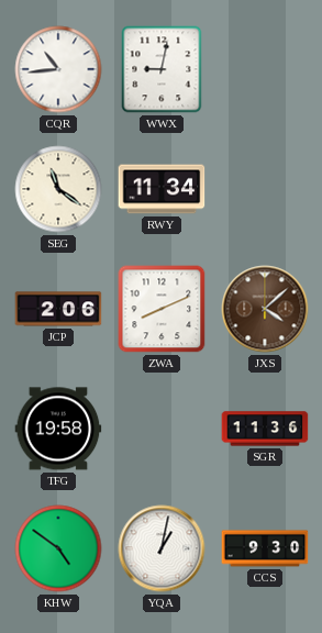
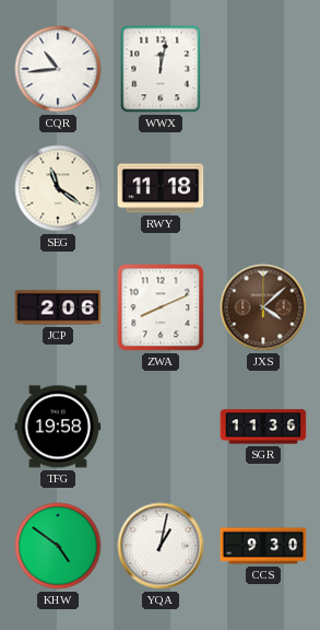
WWX: 9:02 -> 12:02 (161, 69)
RWY: 11:34 -> 11:18 (161, 188)
